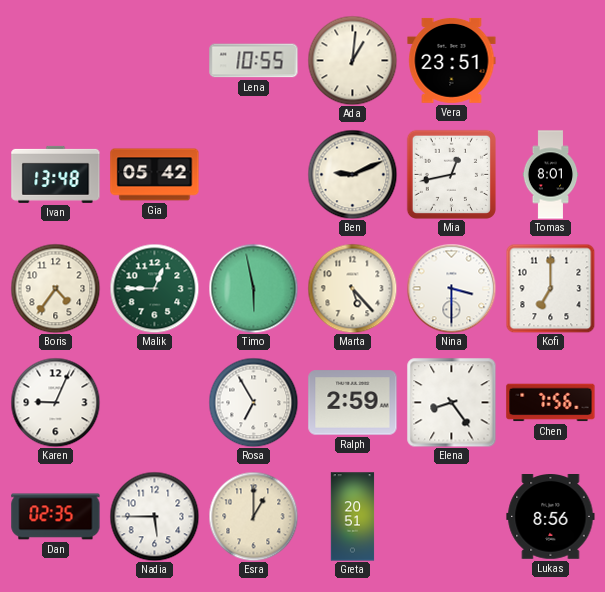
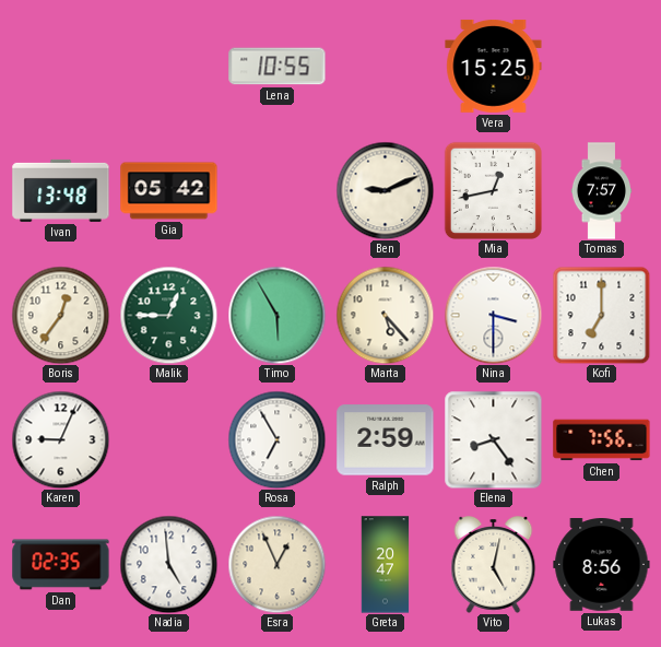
Ada: 1:01 -> none (352, 60)
Vera: 23:51 -> 15:25 (494, 66)
Tomas: 8:01 -> 7:57 (602, 191)
Boris: 4:36 -> 12:36 (60, 315)
Timo: 5:58 -> 5:55 (276, 315)
Nadia: 5:45 -> 4:59 (168, 564)
Esra: 1:00 -> 12:56 (276, 564)
Greta: 20:51 -> 20:47 (386, 565)
Vito: none -> 5:02 (494, 565)
